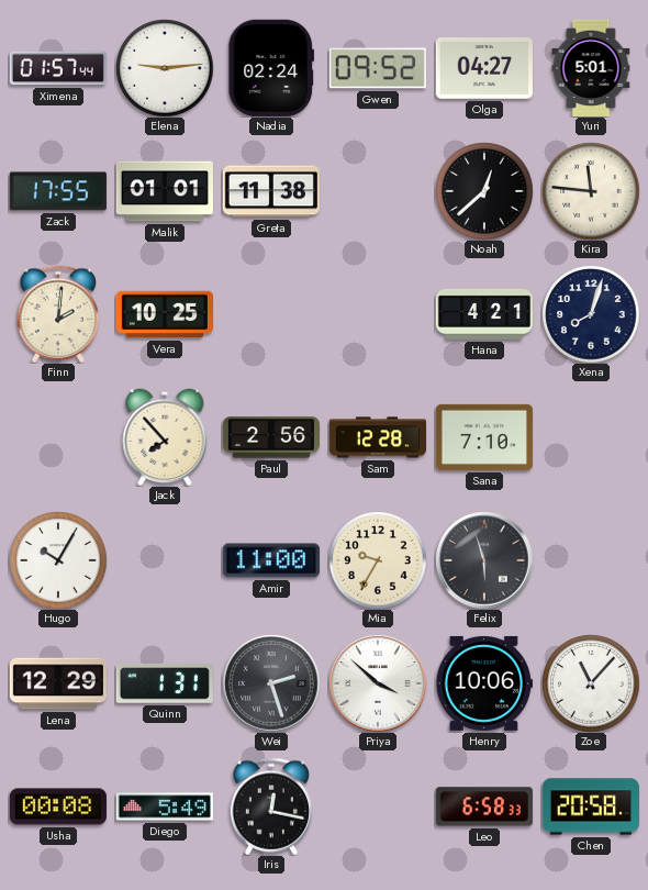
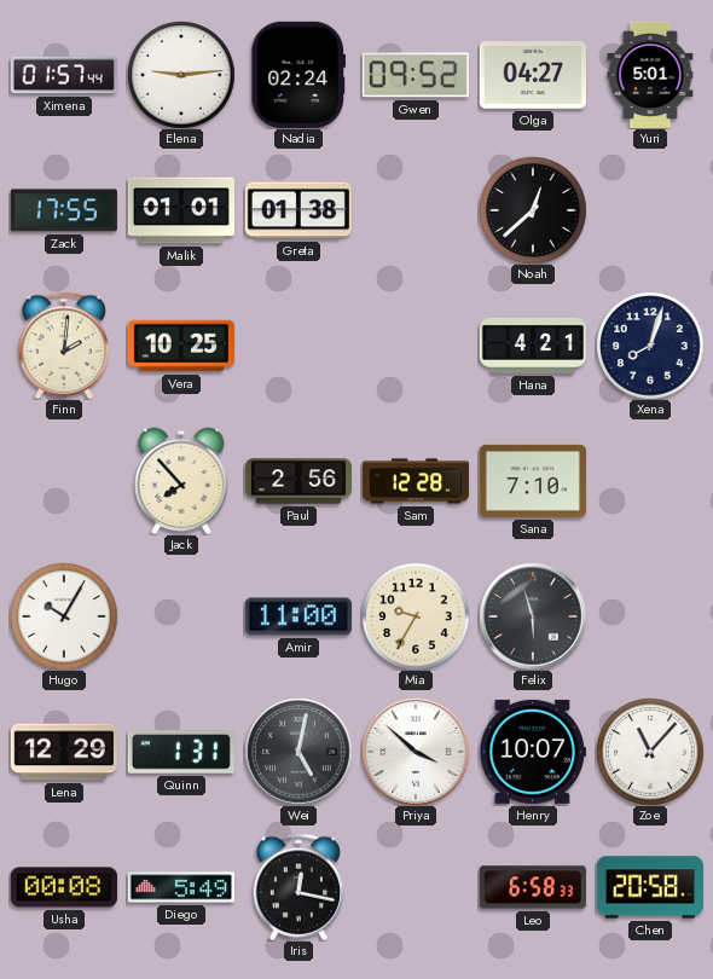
Greta: 11:38 -> 01:38 (297, 210)
Kira: 11:46 -> none (591, 191)
Wei: 2:27 -> 5:02 (298, 752)
Henry: 10:06 -> 10:07 (533, 752)
